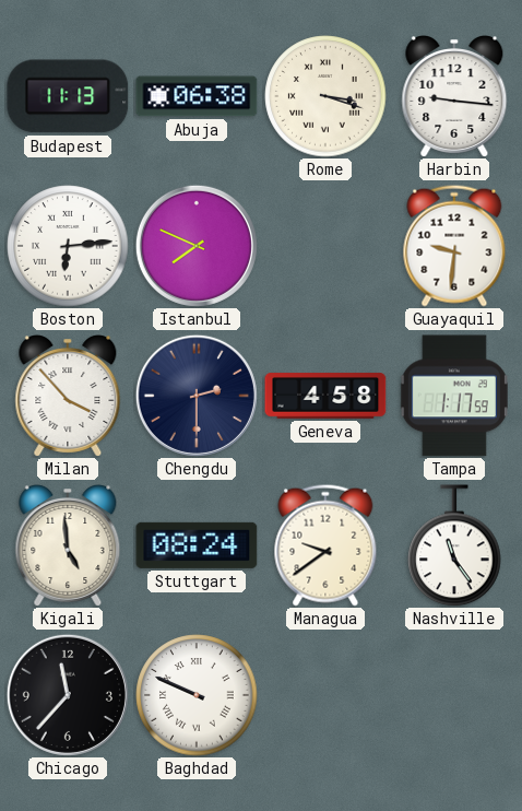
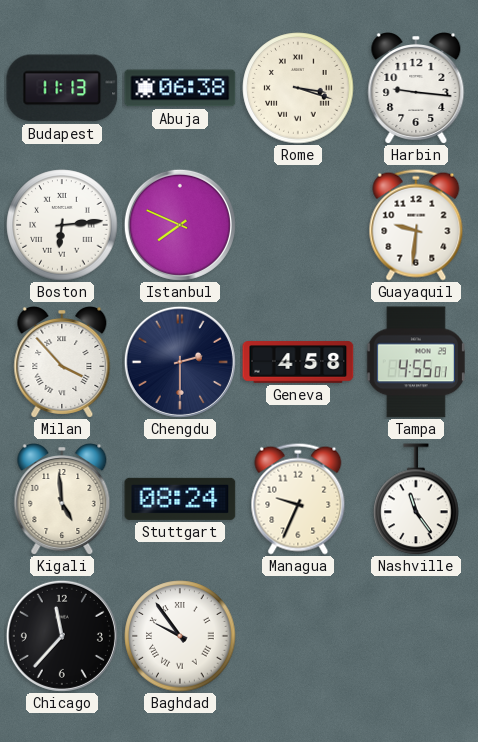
Tampa: 1:17 -> 4:55 (416, 362)
Managua: 9:39 -> 9:34 (298, 499)
Baghdad: 9:49 -> 9:54 (180, 636)
